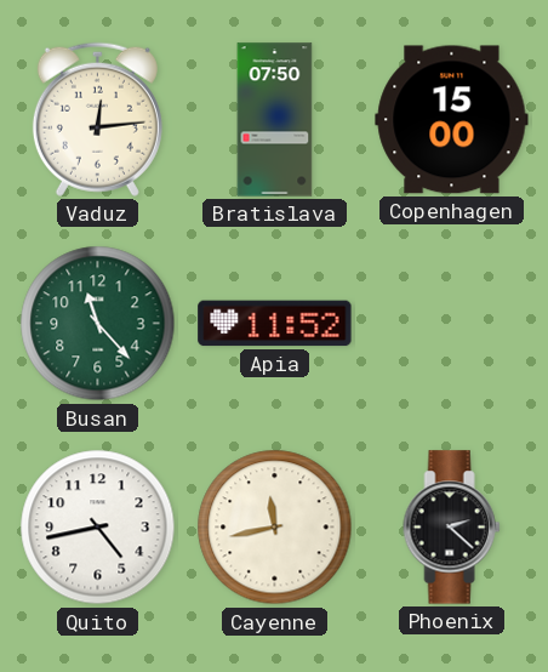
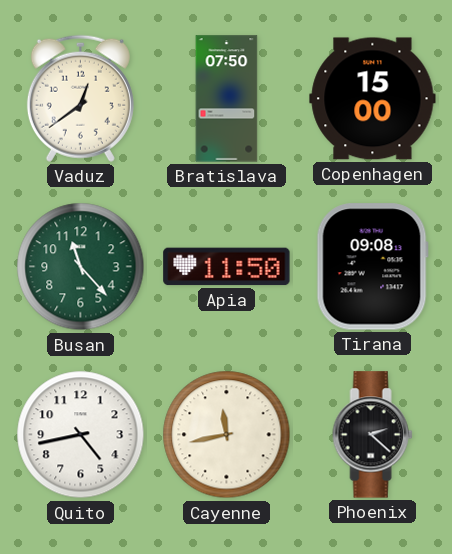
Vaduz: 12:14 -> 12:39 (80, 98)
Apia: 11:52 -> 11:50 (227, 267)
Tirana: none -> 09:08 (372, 267)
